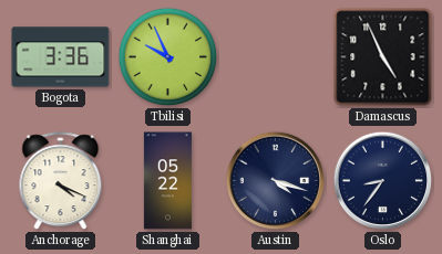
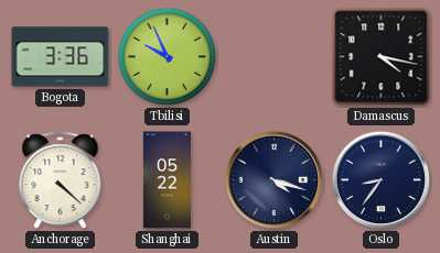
Damascus: 4:56 -> 4:17 (382, 57)
Anchorage: 4:19 -> 4:22 (61, 180)
